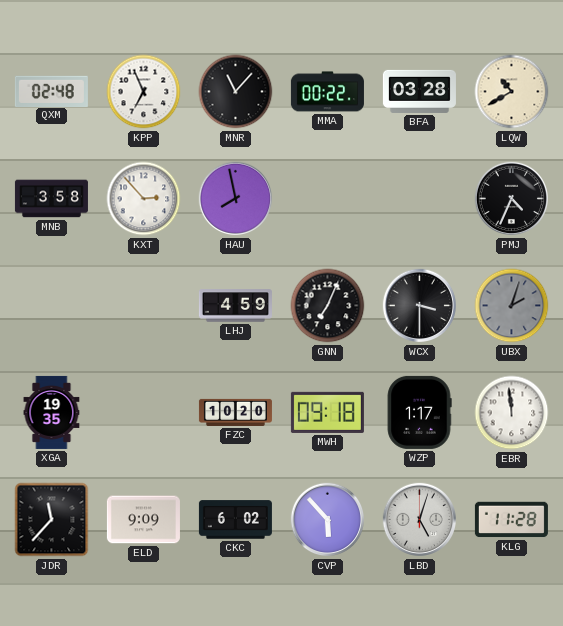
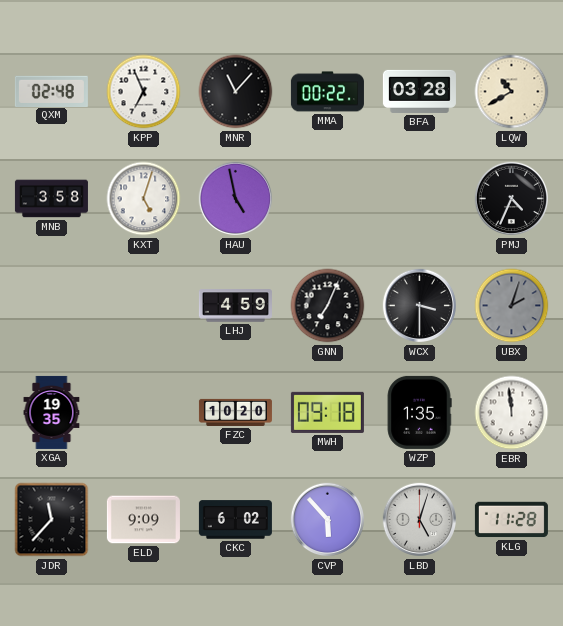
KXT: 2:53 -> 5:03 (144, 199)
HAU: 7:58 -> 4:58 (236, 199)
WZP: 1:17 -> 1:35 (419, 412)
